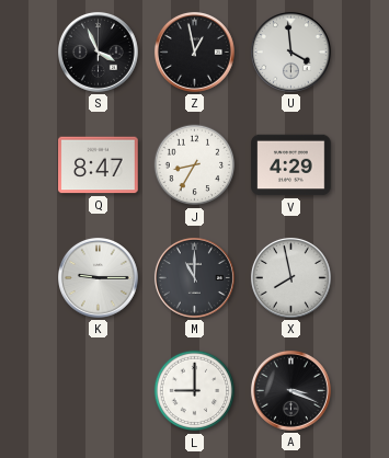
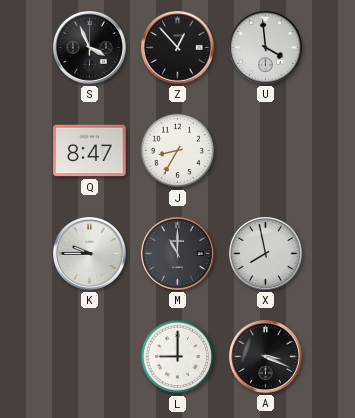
Z: 12:58 -> 12:53 (177, 47)
V: 4:29 -> none (291, 165)
K: 9:15 -> 9:45 (89, 253)
